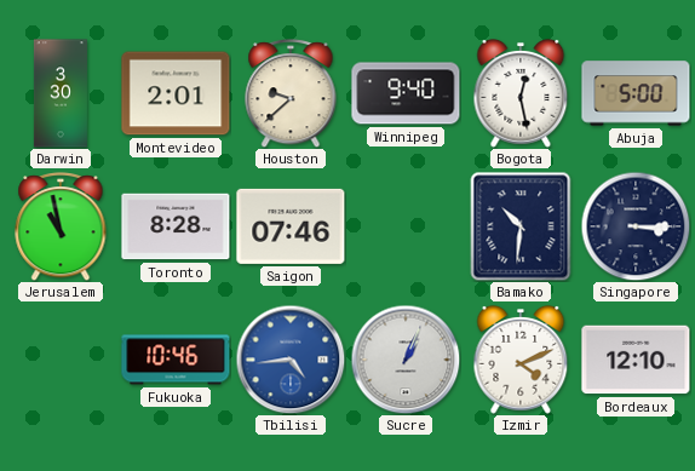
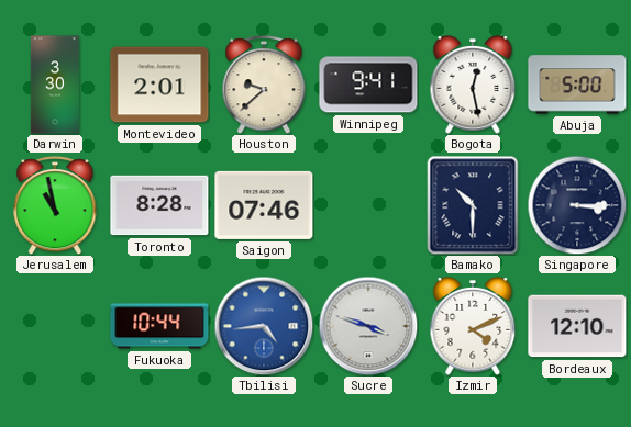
Winnipeg: 9:40 -> 9:41 (368, 85)
Bamako: 10:31 -> 10:30 (473, 205)
Fukuoka: 10:46 -> 10:44 (159, 326)
Sucre: 1:04 -> 3:48 (368, 326)
